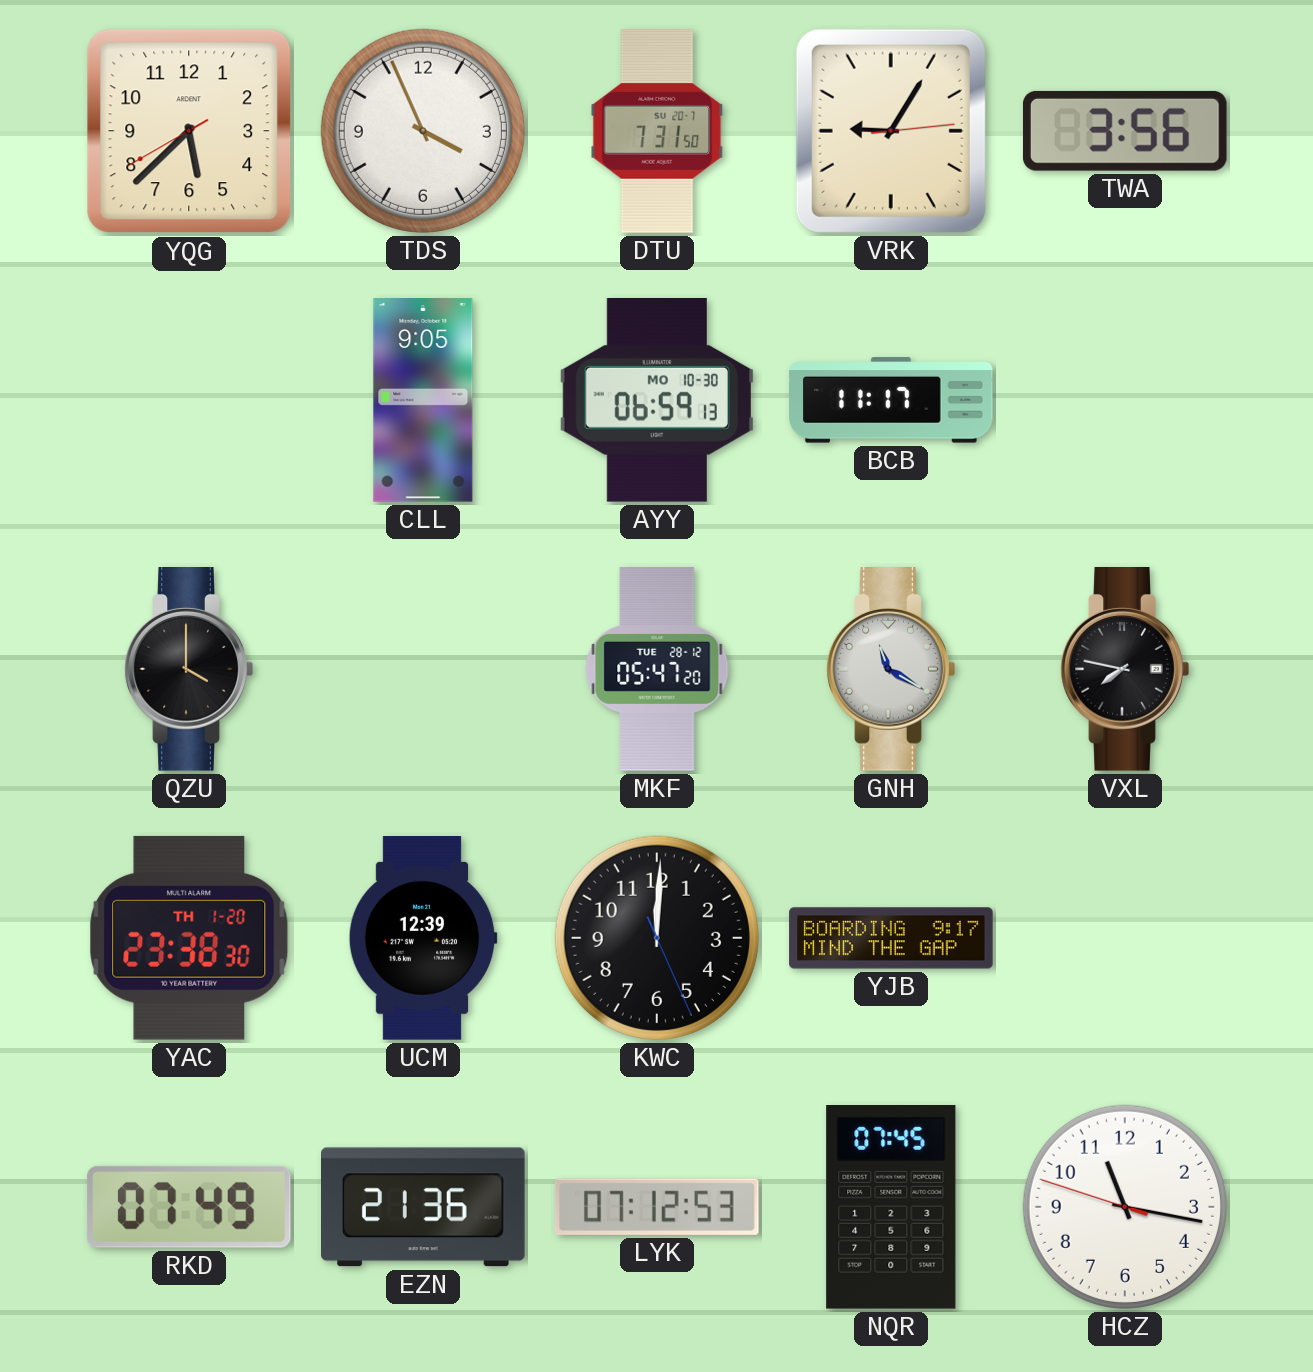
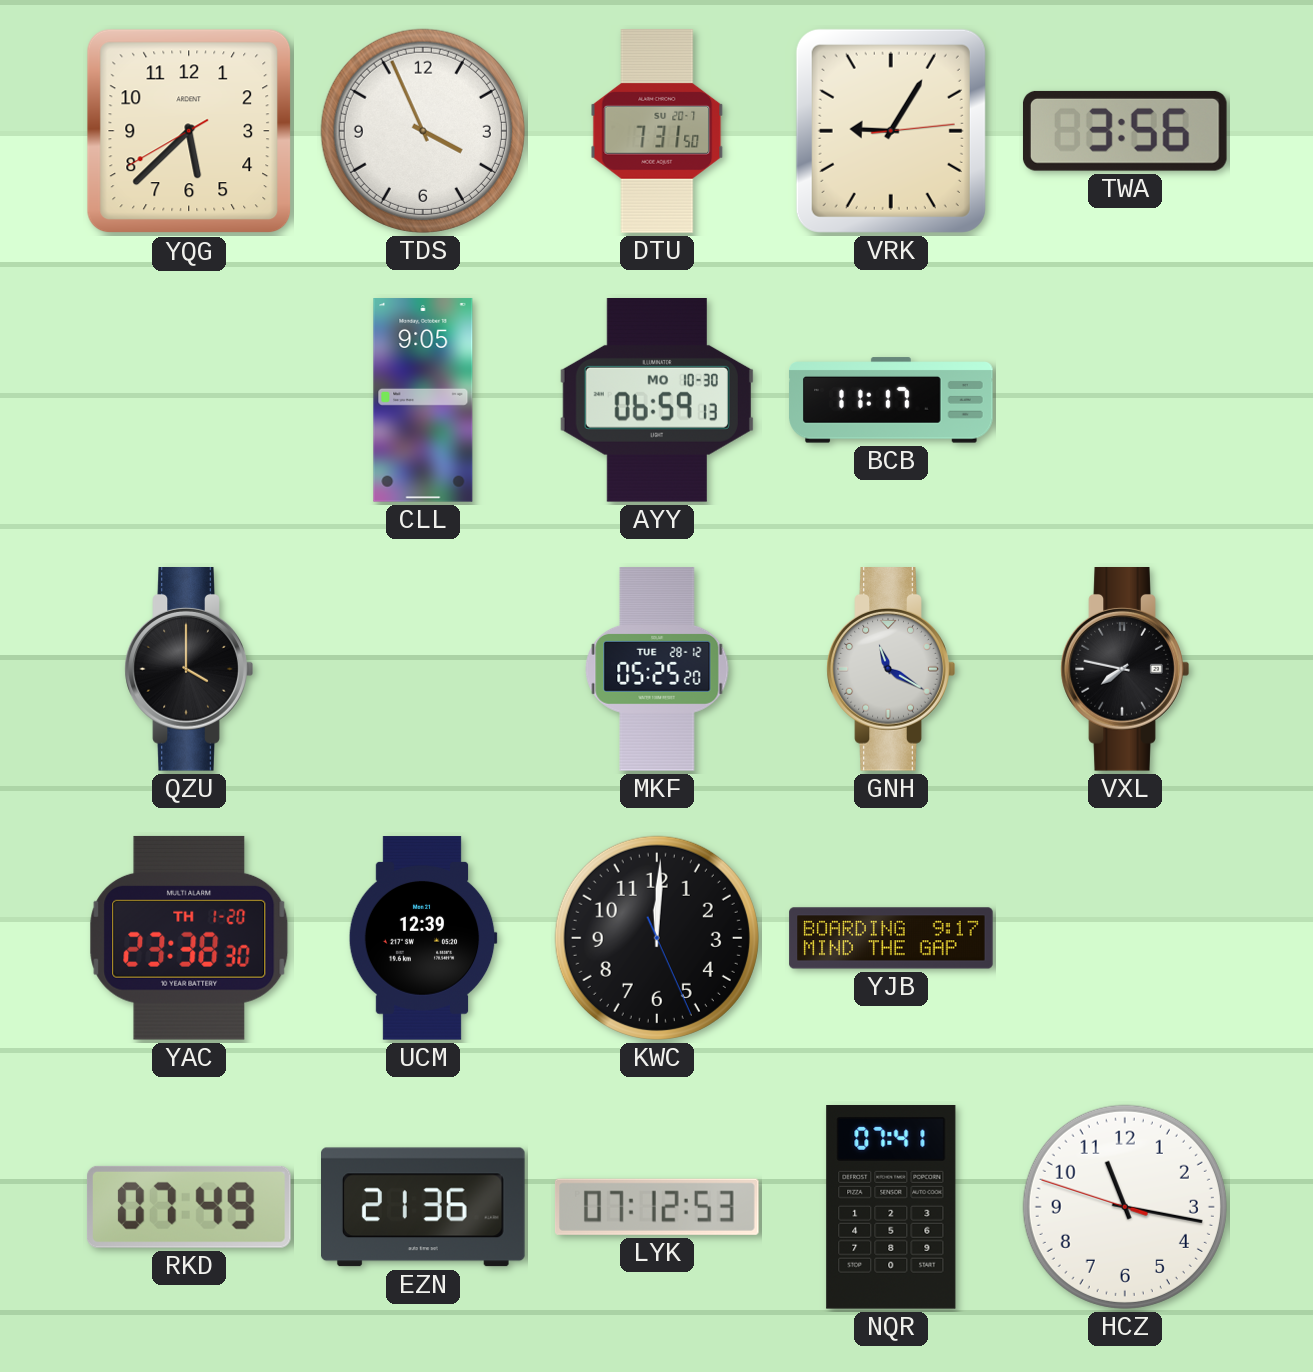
MKF: 05:47 -> 05:25 (657, 669)
NQR: 07:45 -> 07:41 (891, 1208)
